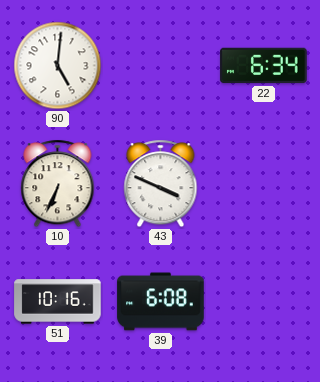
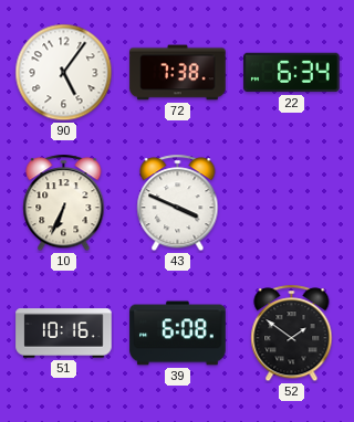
90: 5:01 -> 5:06 (64, 73)
72: none -> 7:38 (178, 73)
52: none -> 1:51 (292, 334)
